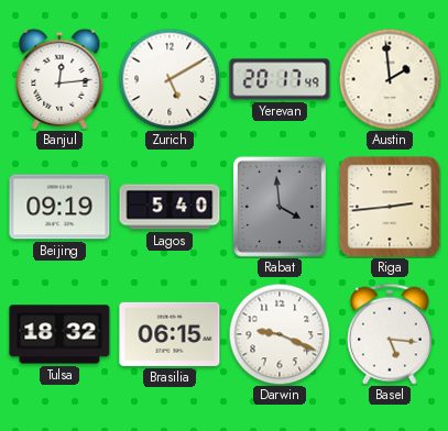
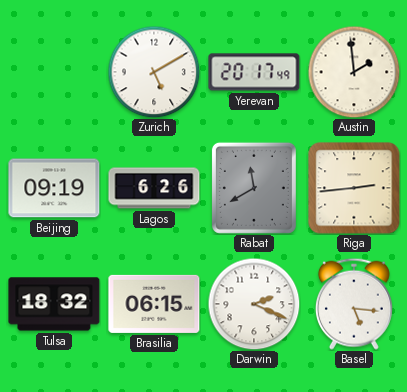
Banjul: 12:14 -> none (59, 79)
Lagos: 5:40 -> 6:26 (154, 188)
Rabat: 3:59 -> 11:40 (254, 188)
Darwin: 9:19 -> 2:19 (254, 304)
